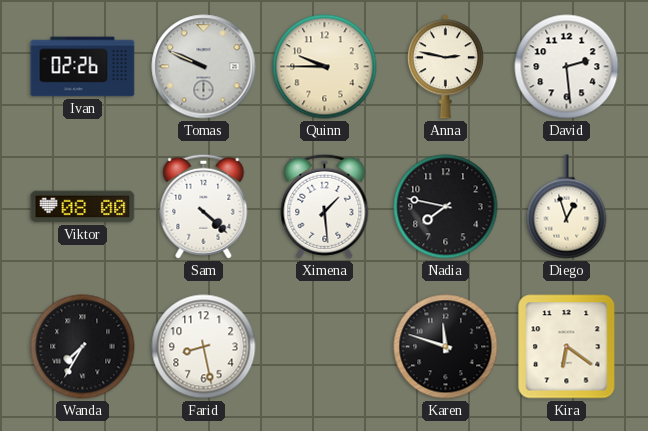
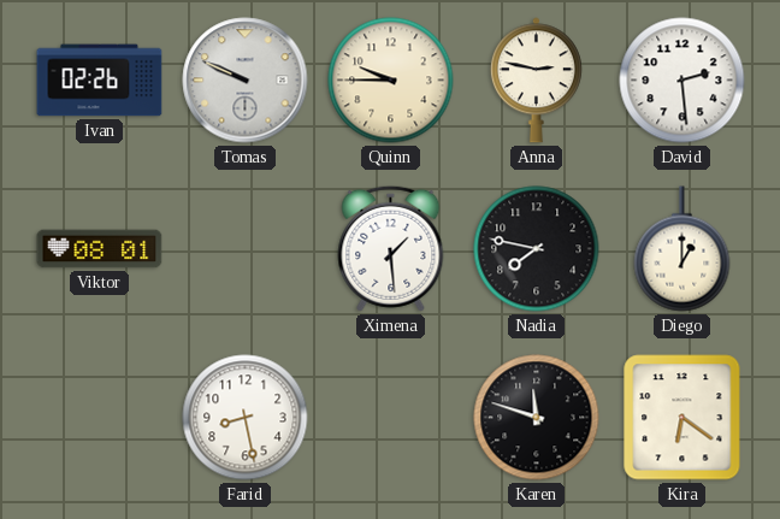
Viktor: 08:00 -> 08:01 (100, 249)
Sam: 4:22 -> none (204, 206)
Diego: 12:57 -> 1:00 (682, 249)
Wanda: 7:35 -> none (83, 347)
